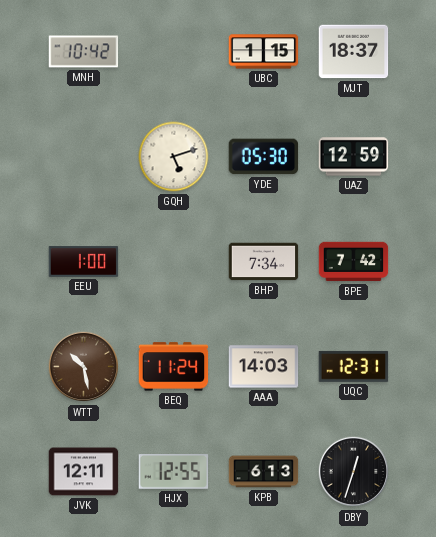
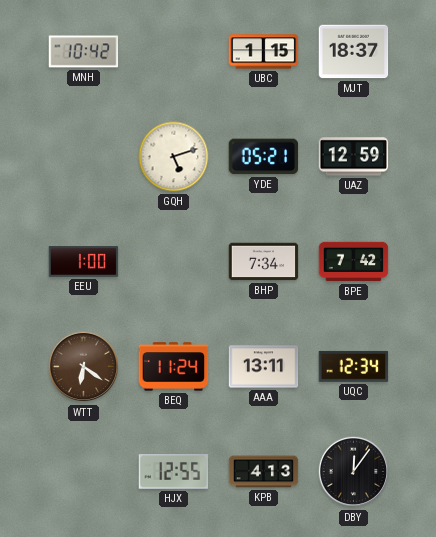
YDE: 05:30 -> 05:21 (264, 157)
WTT: 10:28 -> 6:21 (84, 367)
AAA: 14:03 -> 13:11 (264, 367)
UQC: 12:31 -> 12:34 (354, 366)
JVK: 12:11 -> none (84, 472)
KPB: 6:13 -> 4:13 (264, 472)
DBY: 12:33 -> 12:06 (354, 472)
